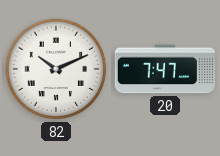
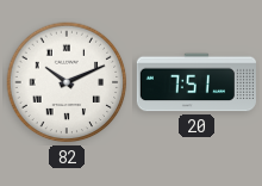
20: 7:47 -> 7:51 (196, 82)
